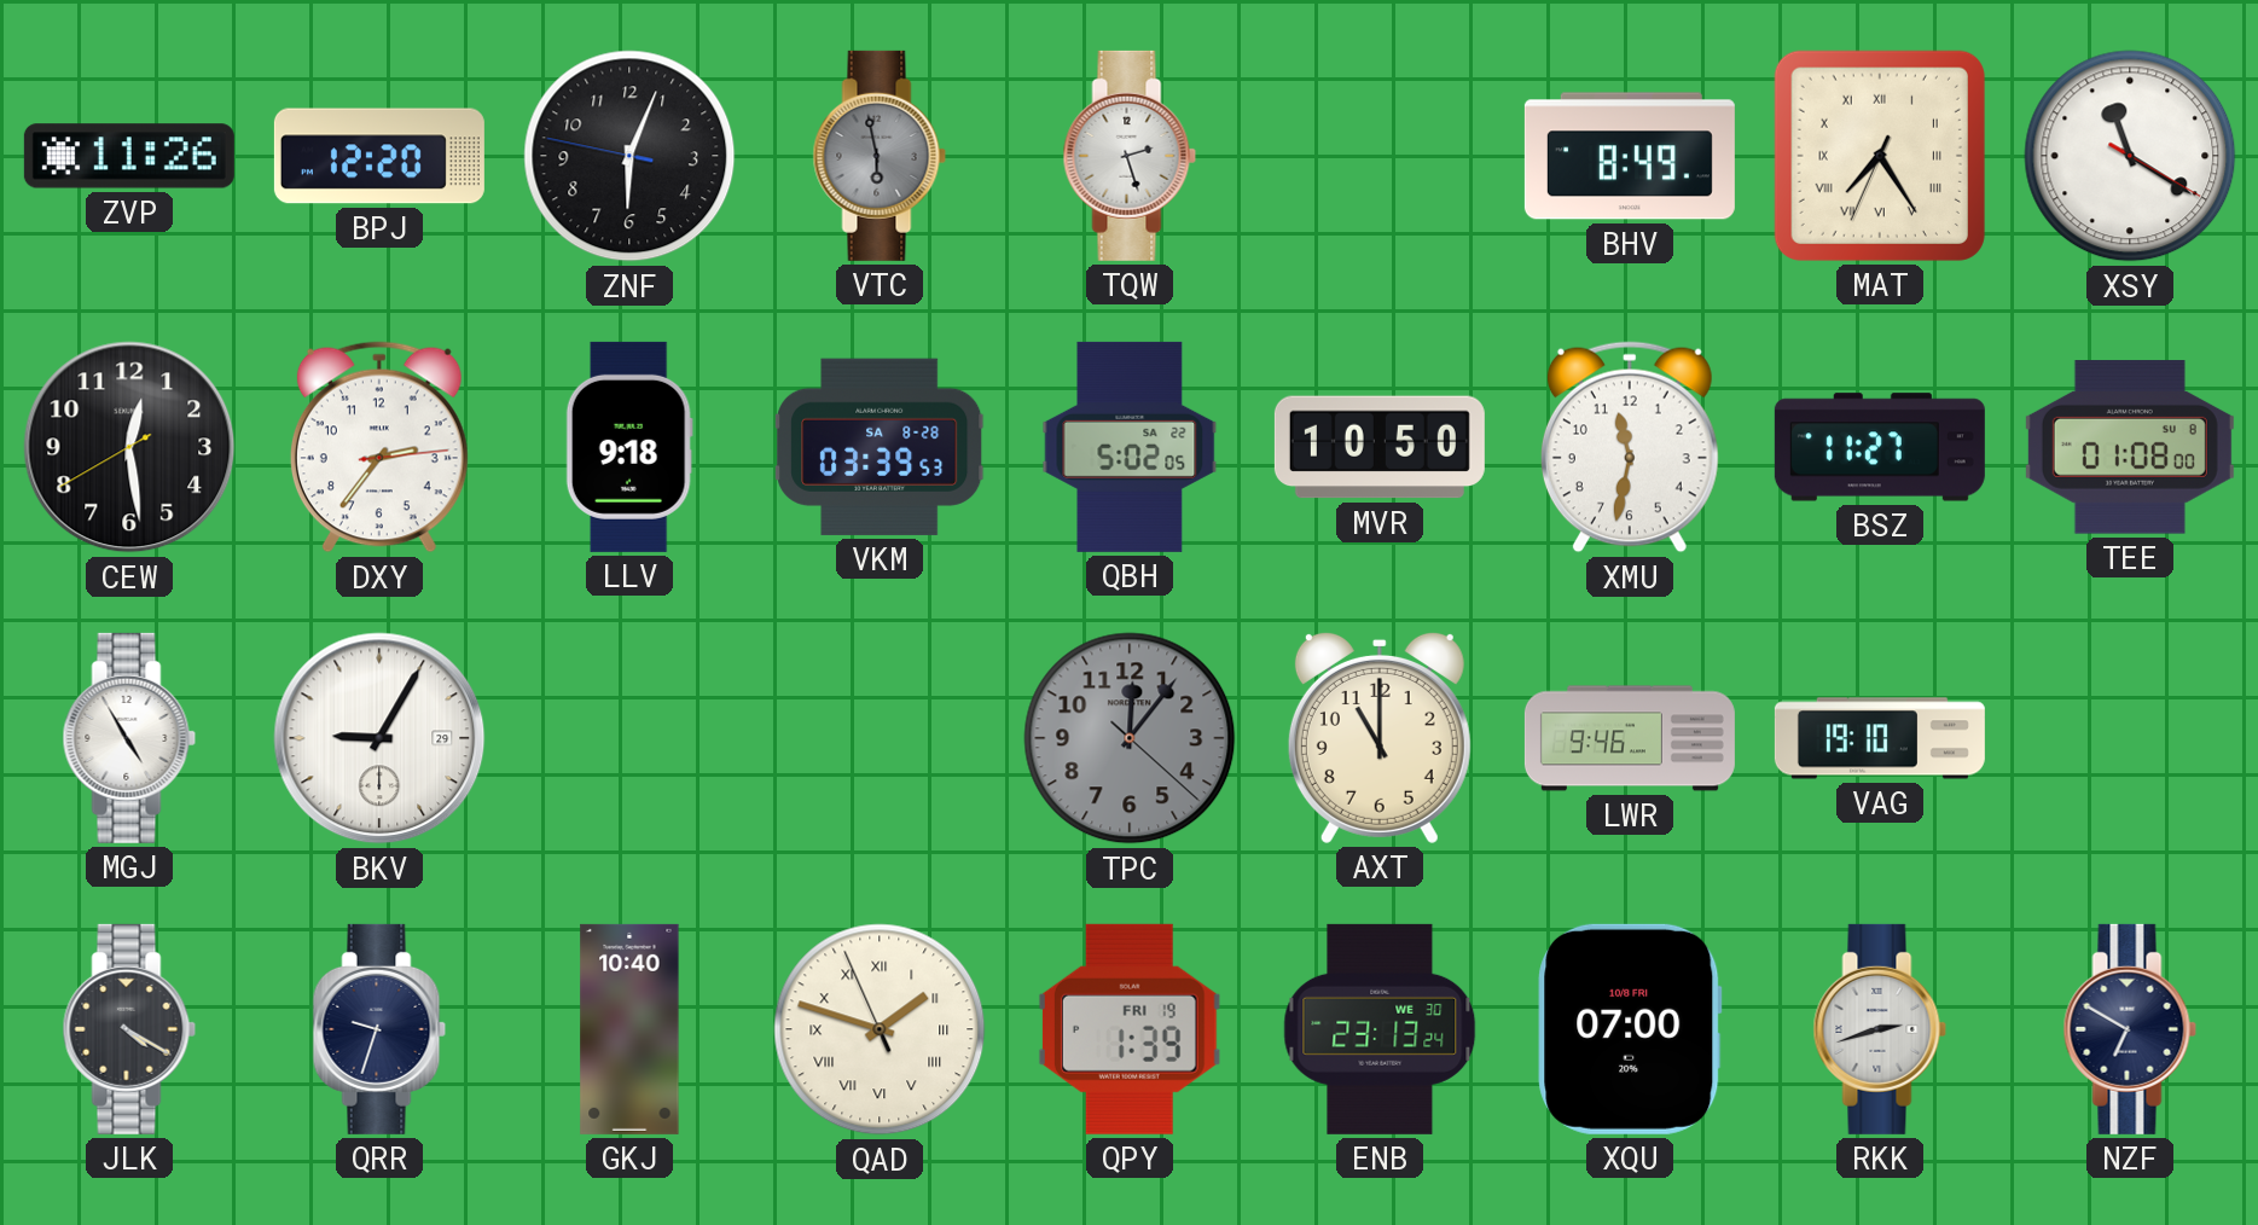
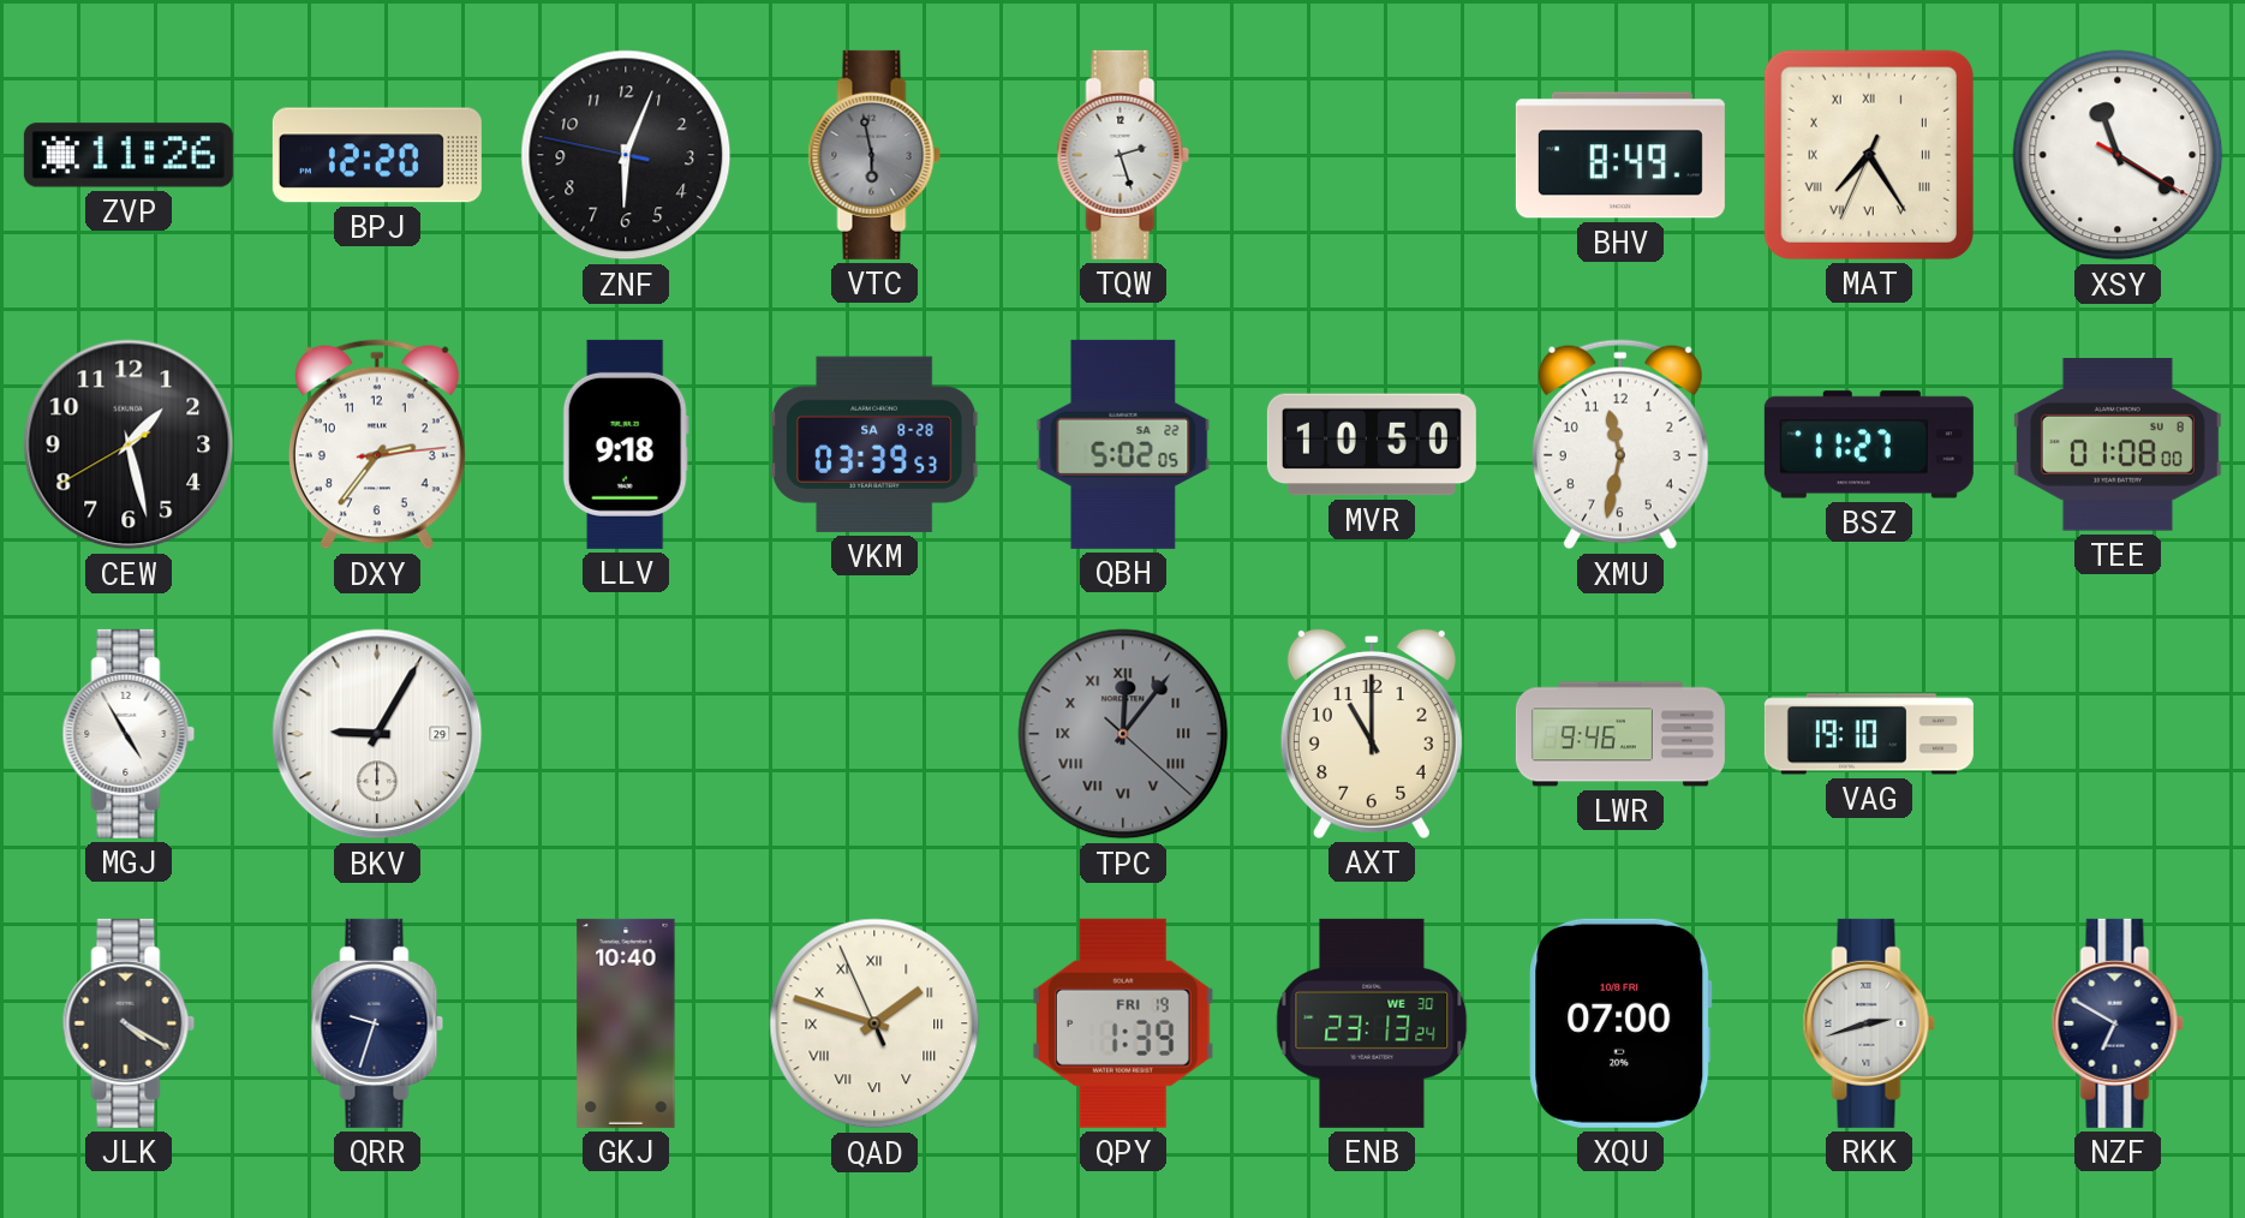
CEW: 12:28 -> 1:27 (129, 444)
TPC numerals: Arabic -> Roman (1123, 734)
